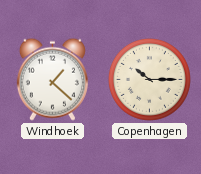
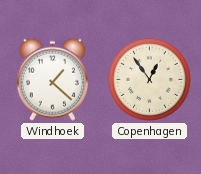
Copenhagen: 10:15 -> 12:54 (149, 79)
